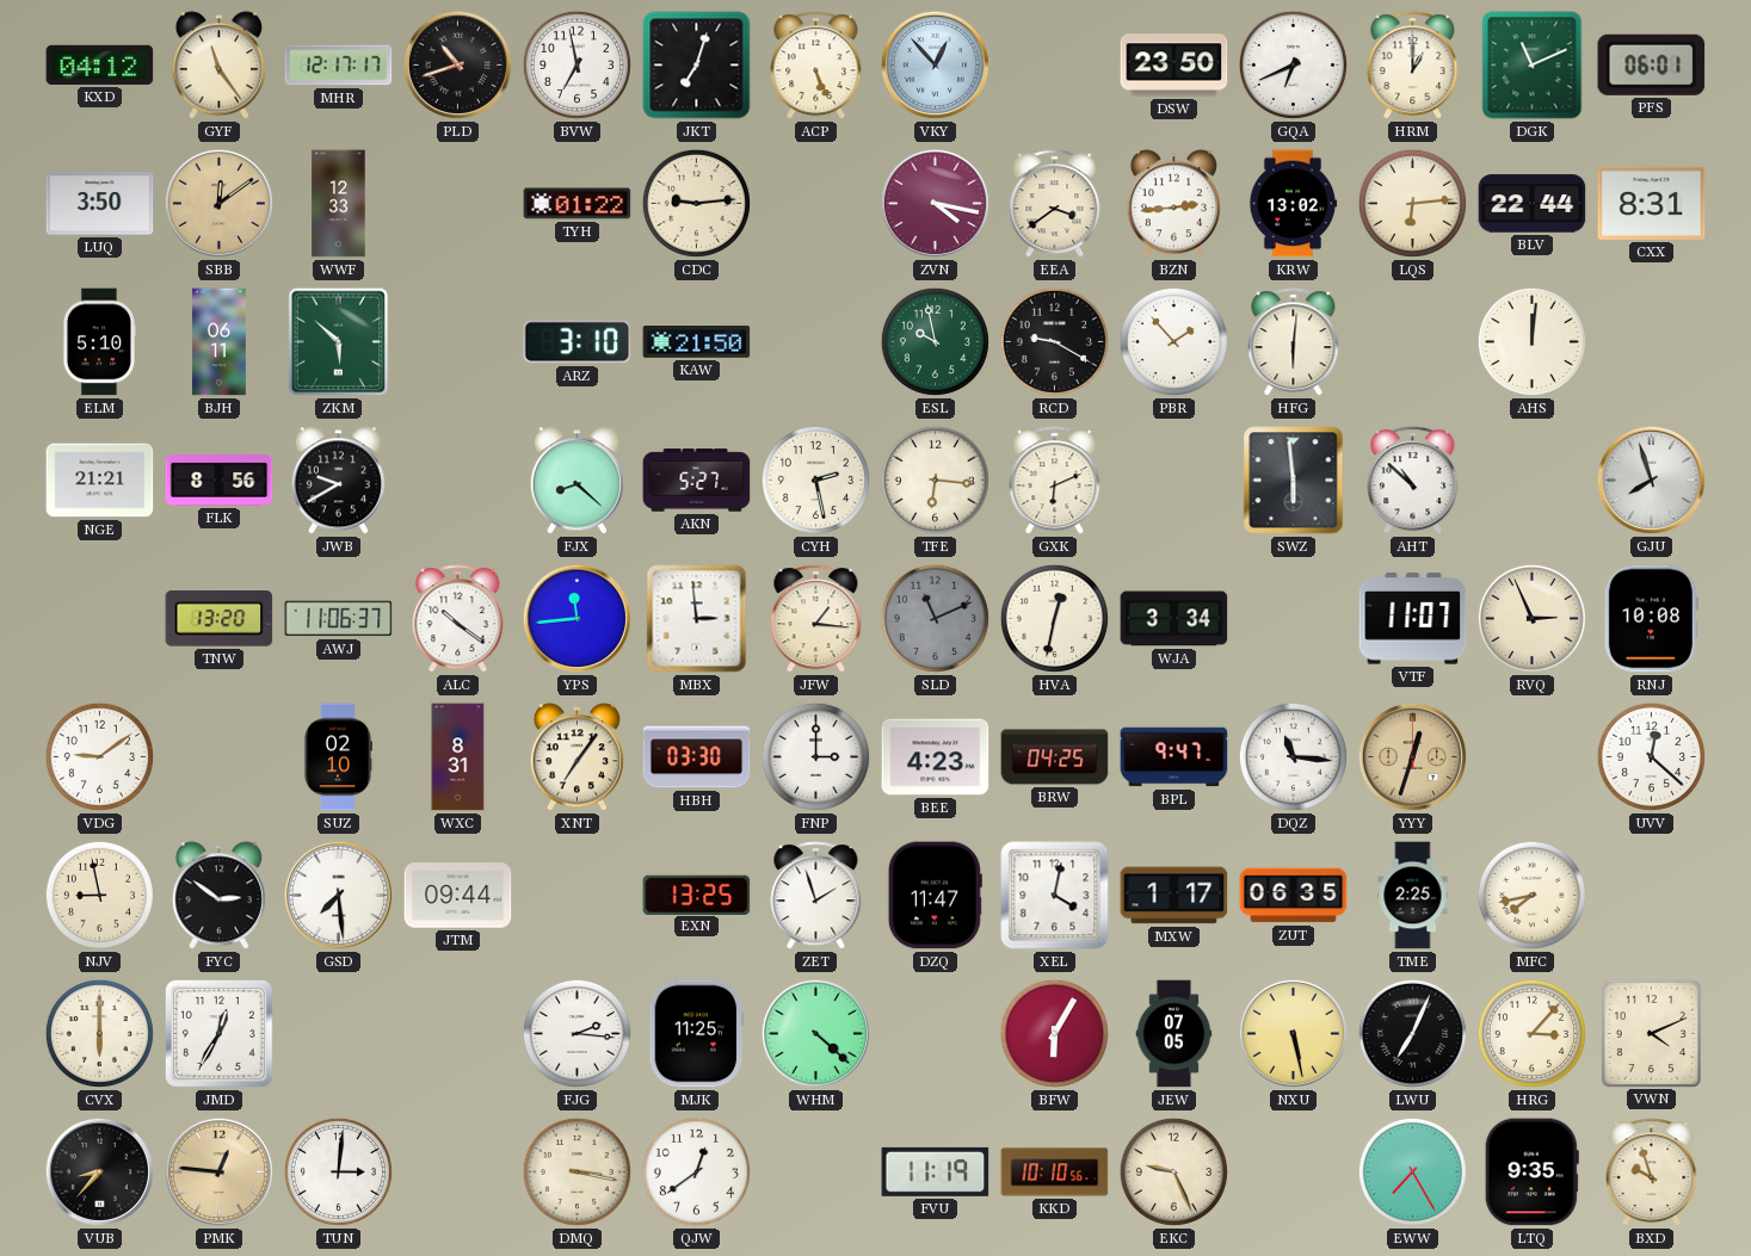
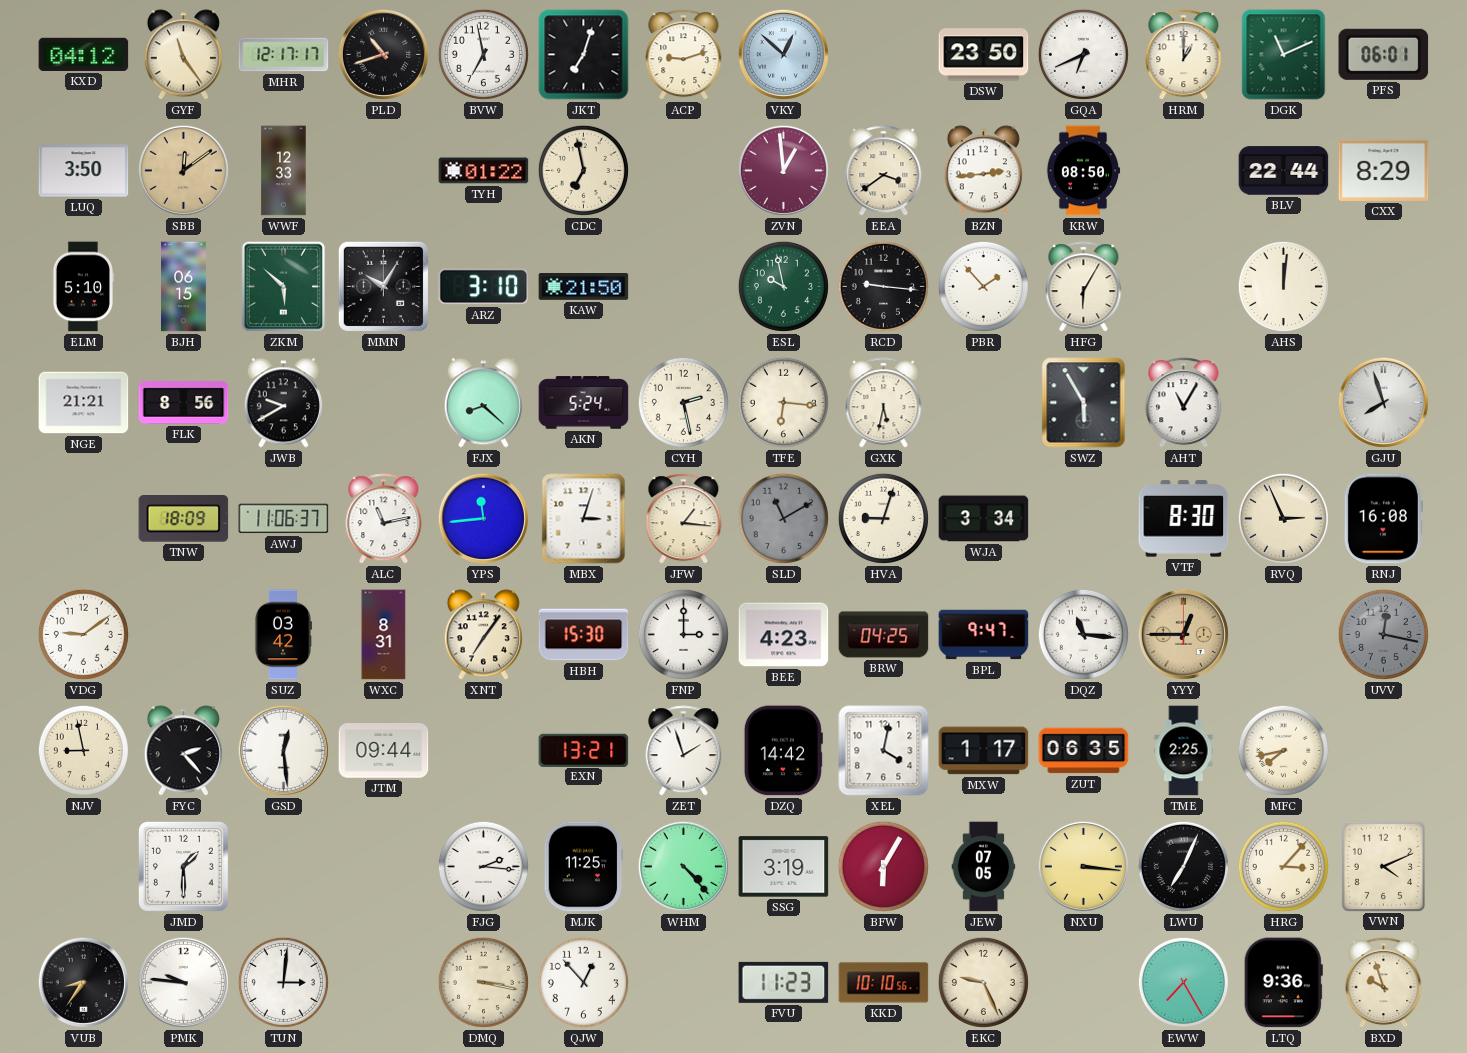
ACP: 5:26 -> 9:12 (684, 55)
VKY: 12:53 -> 12:52 (783, 54)
CDC: 9:14 -> 6:58 (583, 170)
ZVN: 4:17 -> 12:59 (783, 170)
KRW: 13:02 -> 08:50 (1083, 171)
LQS: 6:14 -> none (1412, 203)
CXX: 8:31 -> 8:29 (1384, 170)
BJH: 06:11 -> 06:15 (184, 287)
MMN: none -> 10:05 (383, 286)
RCD: 9:20 -> 9:16 (883, 286)
HFG: 6:01 -> 6:05 (1084, 287)
AKN: 5:27 -> 5:24 (584, 403)
GXK: 6:11 -> 5:32 (884, 403)
SWZ: 5:59 -> 5:55 (1084, 403)
AHT: 10:52 -> 11:05 (1184, 403)
TNW: 13:20 -> 18:09 (184, 519)
ALC: 10:21 -> 11:13 (384, 519)
MBX: 2:59 -> 3:03 (584, 519)
SLD: 11:11 -> 11:10 (783, 518)
HVA: 12:32 -> 9:03 (883, 518)
VTF: 11:07 -> 8:30 (1184, 519)
RNJ: 10:08 -> 16:08 (1383, 519)
SUZ: 02:10 -> 03:42 (283, 635)
HBH: 03:30 -> 15:30 (584, 635)
YYY: 12:33 -> 12:45 (1183, 634)
UVV: 12:22 -> 12:17 (1383, 634)
UVV dial: white -> grey (1383, 634)
FYC: 2:51 -> 2:23 (183, 751)
GSD: 7:29 -> 12:29 (283, 750)
EXN: 13:25 -> 13:21 (584, 750)
DZQ: 11:47 -> 14:42 (783, 751)
CVX: 6:00 -> none (99, 1033)
JMD: 12:35 -> 1:30 (184, 867)
WHM: 4:22 -> 4:23 (683, 866)
SSG: none -> 3:19 (784, 867)
NXU: 5:28 -> 3:16 (1083, 866)
VUB: 8:37 -> 8:36 (83, 982)
PMK: 12:46 -> 9:46 (183, 982)
PMK dial: champagne -> white (183, 982)
QJW: 12:39 -> 12:53 (583, 982)
FVU: 11:19 -> 11:23 (784, 982)
LTQ: 9:35 -> 9:36 (1283, 983)
